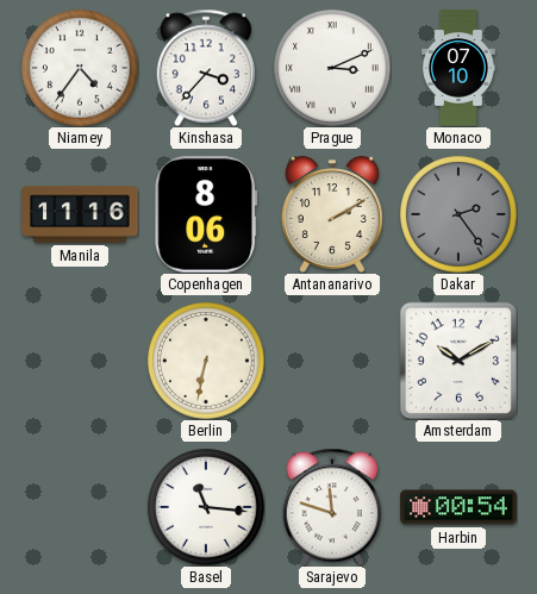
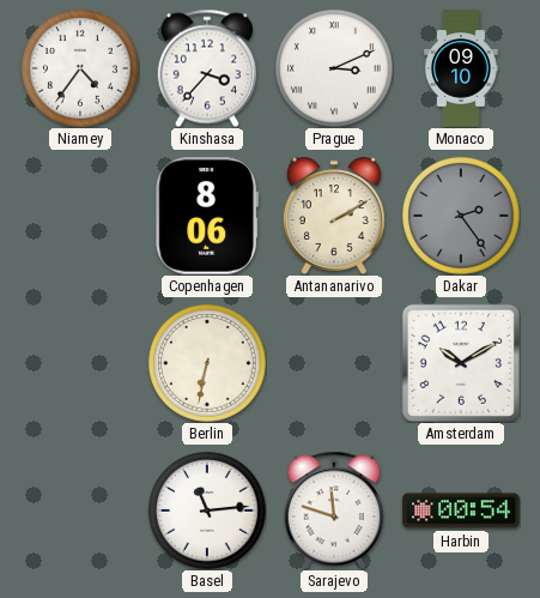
Monaco: 07:10 -> 09:10 (462, 68)
Manila: 11:16 -> none (80, 214)
Basel: 11:16 -> 11:14 (207, 511)
